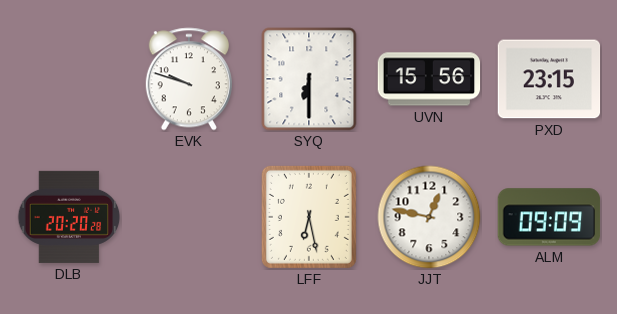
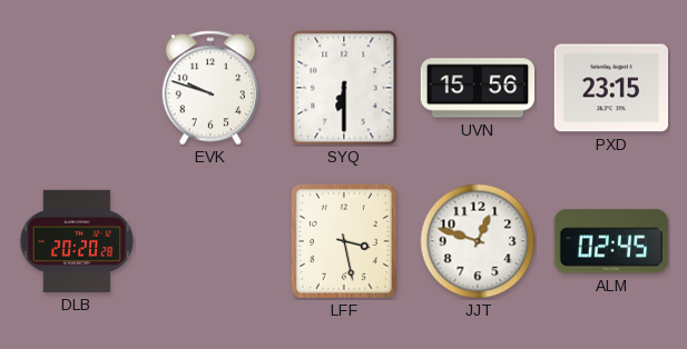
LFF: 6:28 -> 3:28 (344, 241)
JJT: 12:47 -> 12:48 (478, 241)
ALM: 09:09 -> 02:45 (611, 241)
